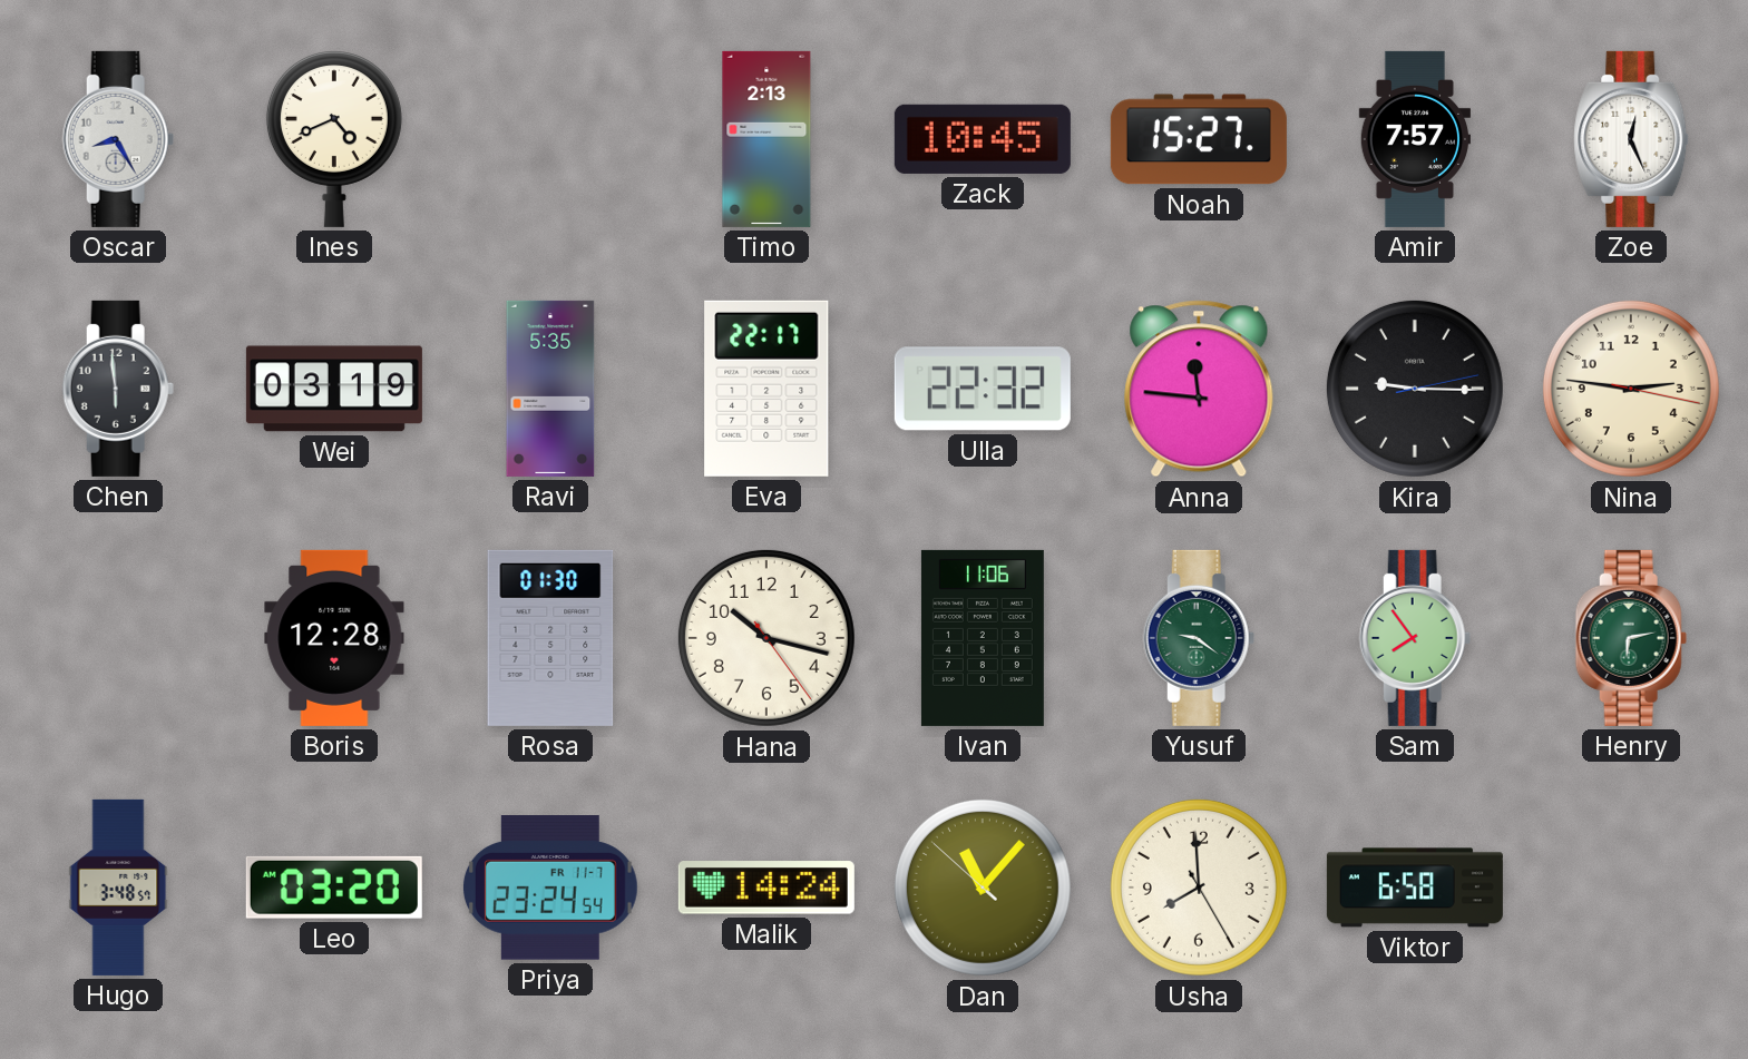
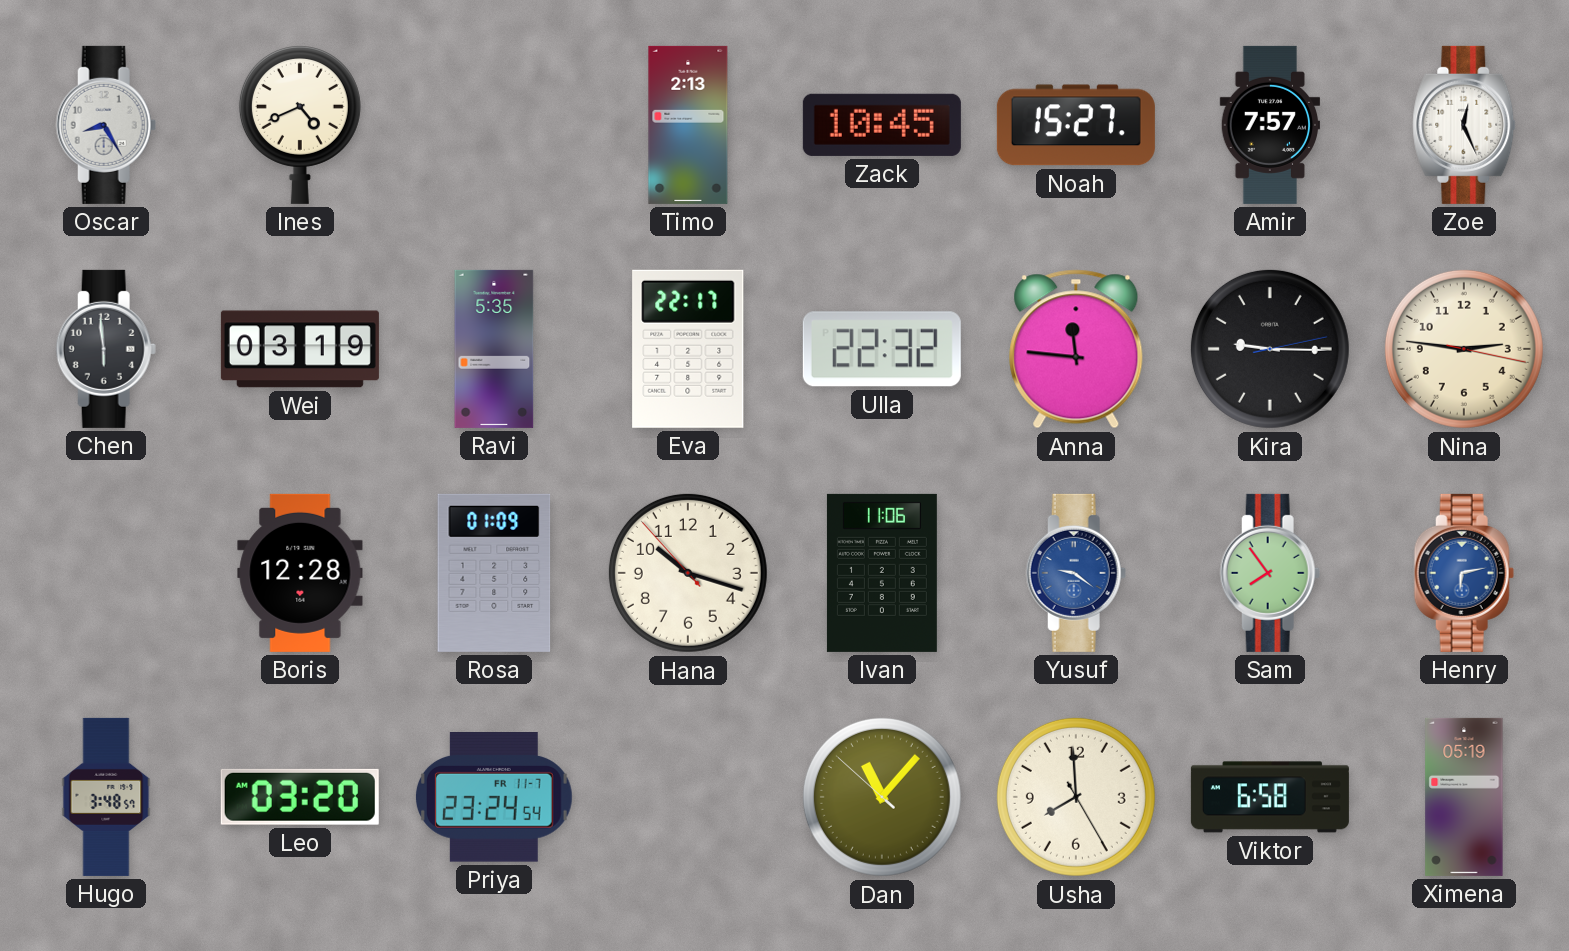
Rosa: 01:30 -> 01:09 (494, 573)
Hana: 10:17:24 -> 10:17:53 (688, 573)
Yusuf dial: green -> blue (1076, 573)
Henry dial: green -> blue (1464, 573)
Malik: 14:24 -> none (766, 888)
Ximena: none -> 05:19 (1464, 797)
